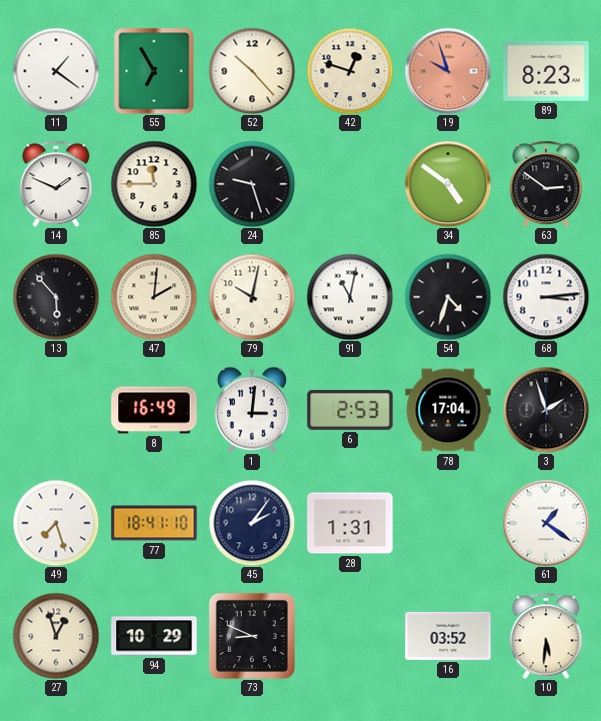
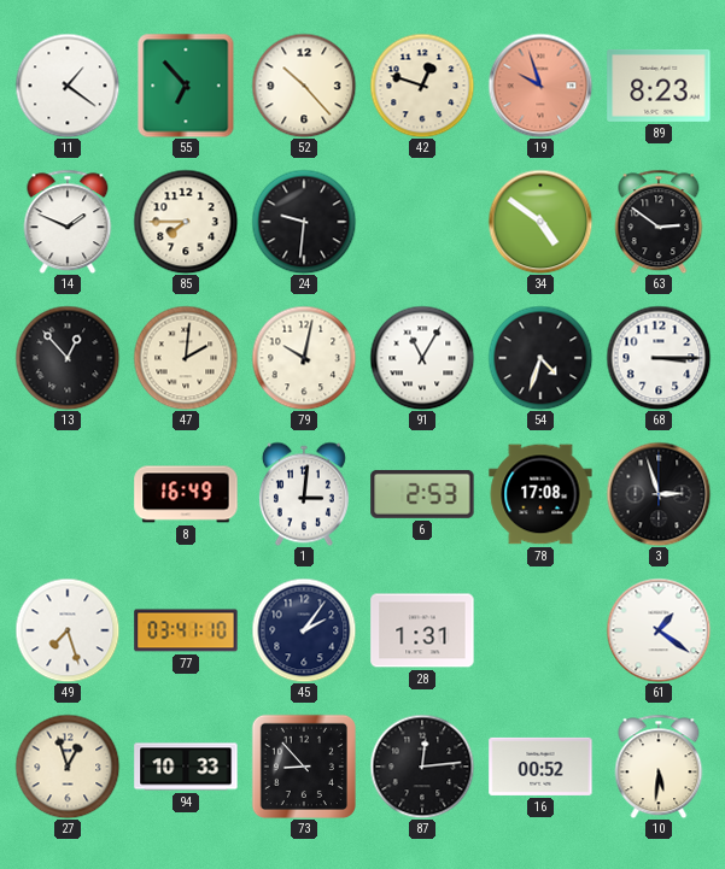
55: 6:55 -> 6:53 (186, 86)
85: 11:45 -> 7:45 (186, 222)
24: 9:27 -> 9:31 (304, 222)
13: 5:53 -> 12:53 (68, 358)
91: 11:02 -> 11:05 (422, 358)
68: 3:14 -> 3:15 (659, 358)
78: 17:04 -> 17:08 (540, 494)
3: 1:57 -> 2:57 (659, 494)
77: 18:41 -> 03:41 (186, 630)
94: 10:29 -> 10:33 (186, 767)
73: 8:49 -> 8:53 (304, 767)
87: none -> 12:14 (422, 767)
16: 03:52 -> 00:52 (540, 767)
